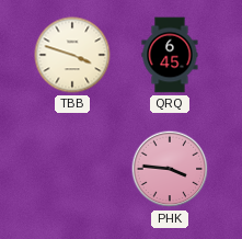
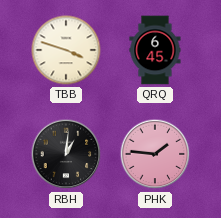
RBH: none -> 1:01 (66, 154)
PHK: 3:46 -> 1:46 (155, 154)
